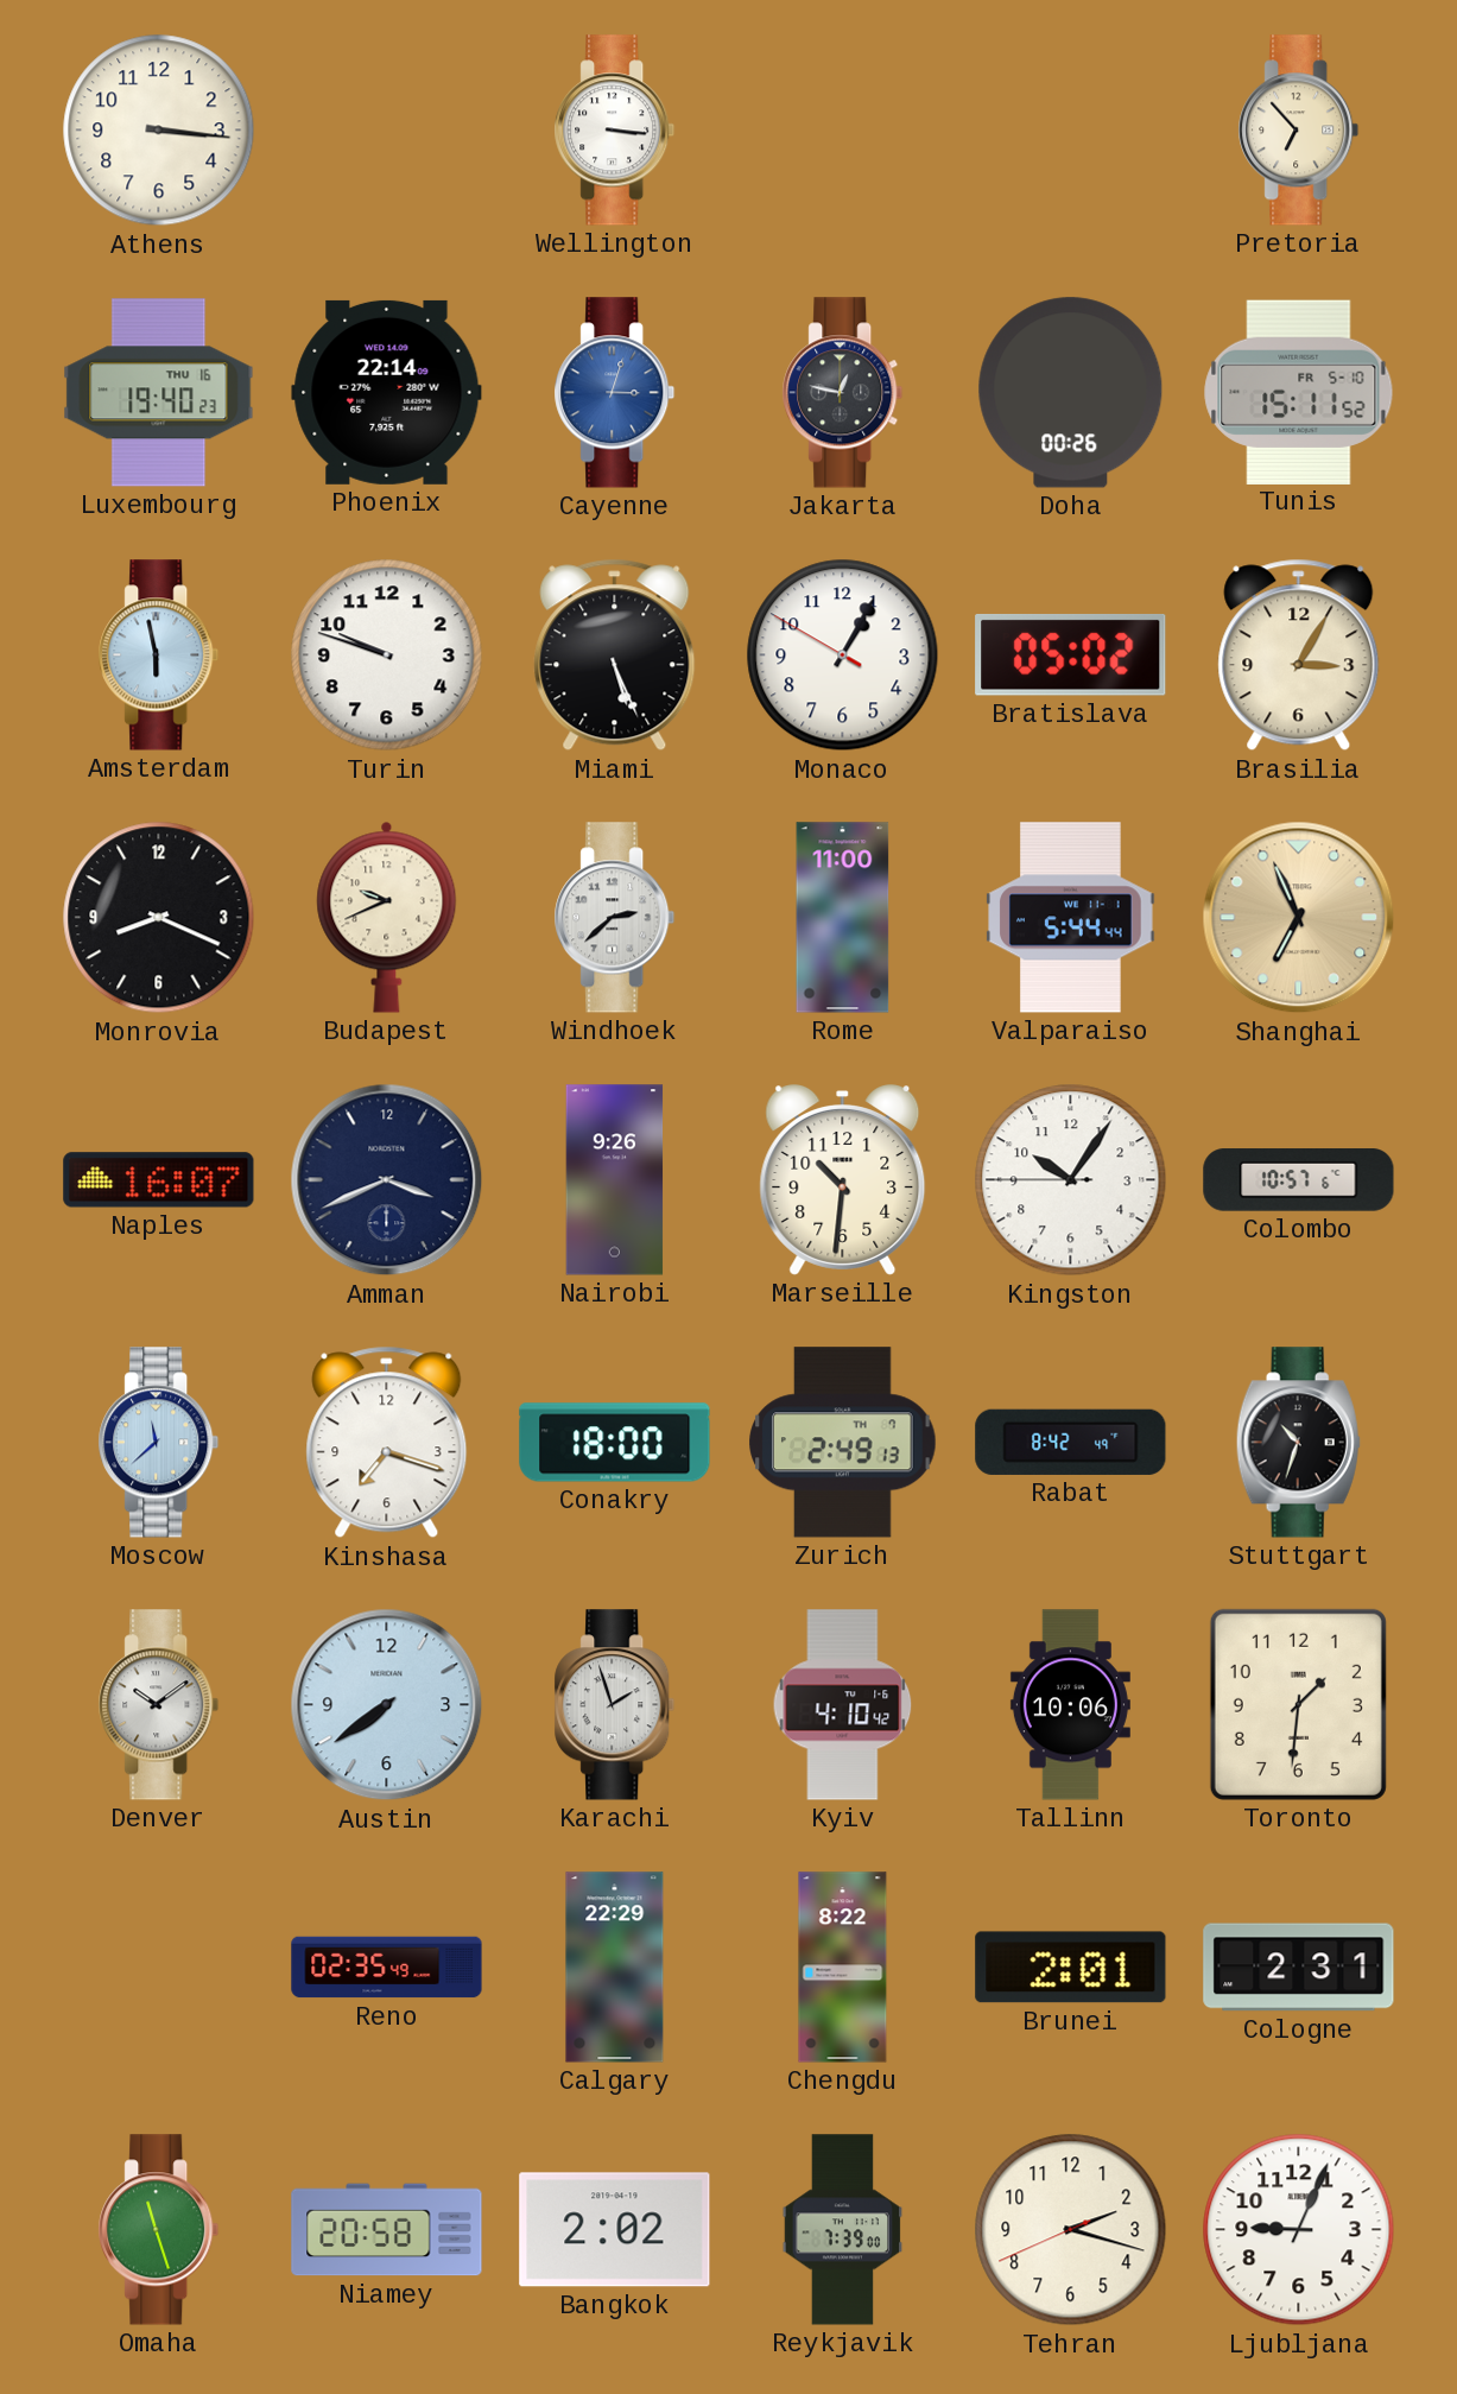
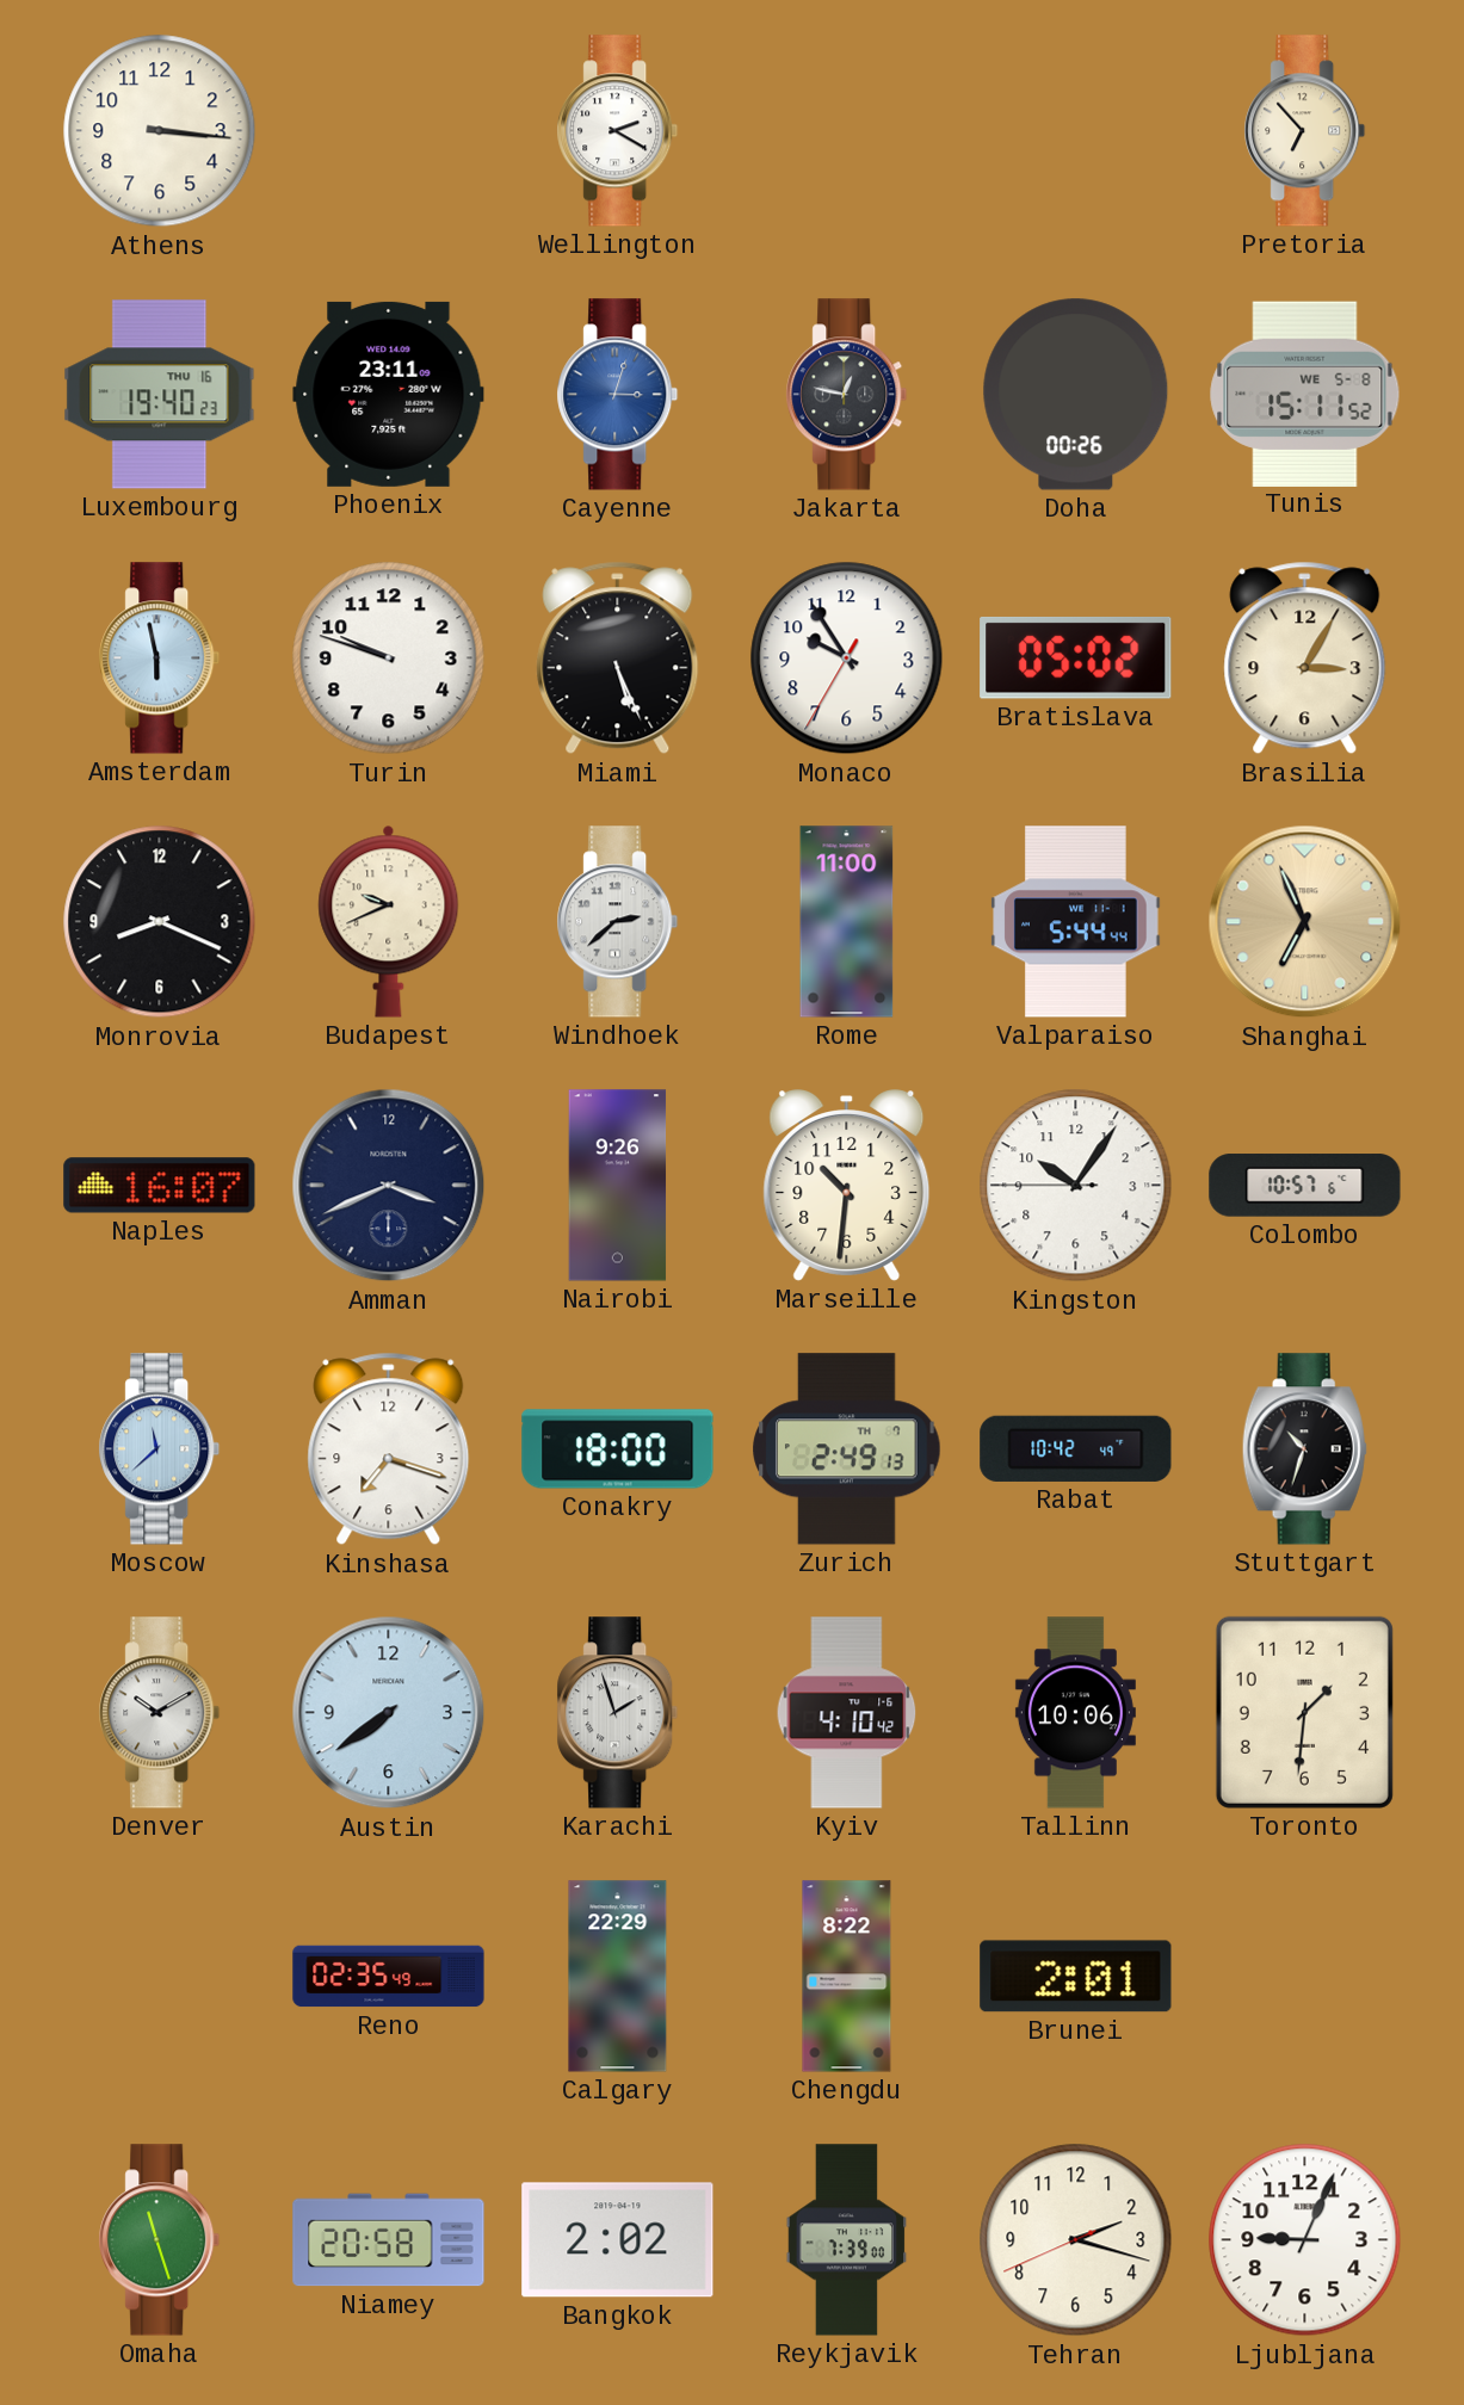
Wellington: 3:16 -> 2:20 (618, 131)
Phoenix: 22:14 -> 23:11 (389, 394)
Tunis date: FR 5-10 -> WE 5-8 (1305, 394)
Monaco: 1:04 -> 9:54 (847, 659)
Rabat: 8:42 -> 10:42 (1076, 1448)
Denver: 10:09 -> 10:10 (160, 1713)
Cologne: 2:31 -> none (1299, 1968)
